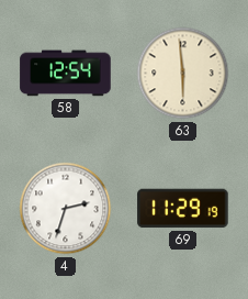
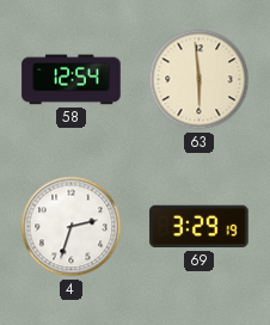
69: 11:29 -> 3:29 (200, 227)
